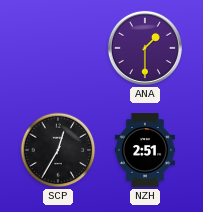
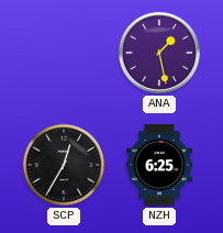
ANA: 1:30 -> 1:28 (159, 53)
NZH: 2:51 -> 6:25 (159, 165)
